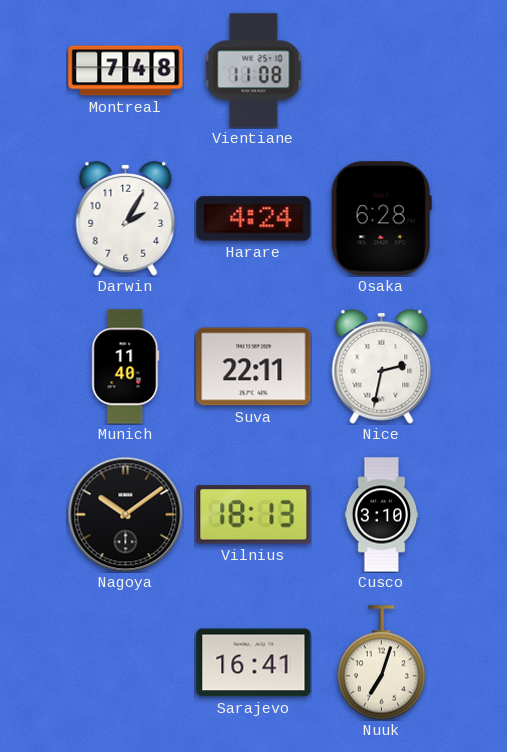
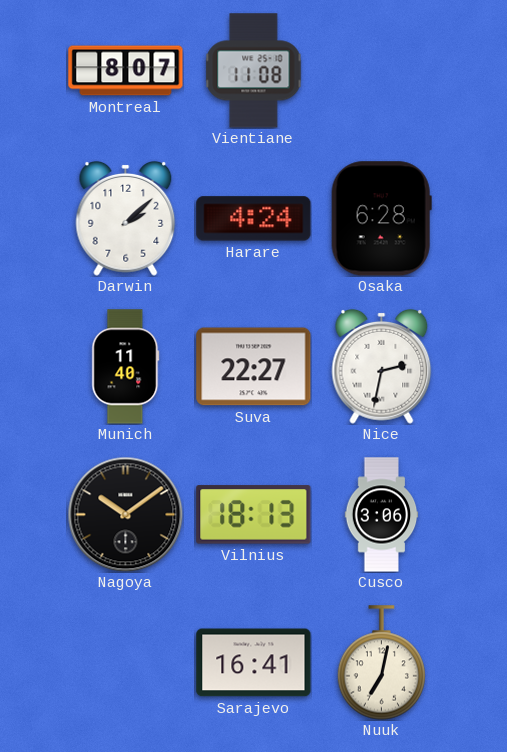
Montreal: 7:48 -> 8:07 (126, 71)
Darwin: 2:05 -> 2:08 (126, 218)
Suva: 22:11 -> 22:27 (254, 367)
Cusco: 3:10 -> 3:06 (382, 515)
Nuuk: 7:03 -> 7:02 (382, 663)
